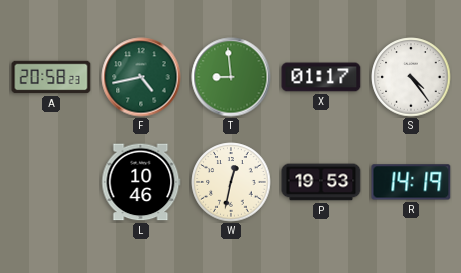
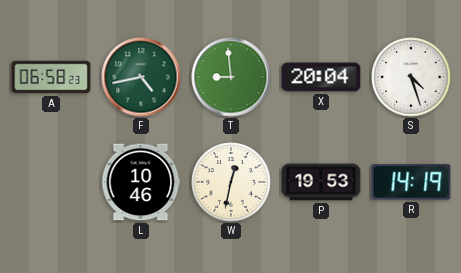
A: 20:58 -> 06:58 (51, 77)
X: 01:17 -> 20:04 (321, 77)
S: 4:24 -> 4:27 (411, 77)
